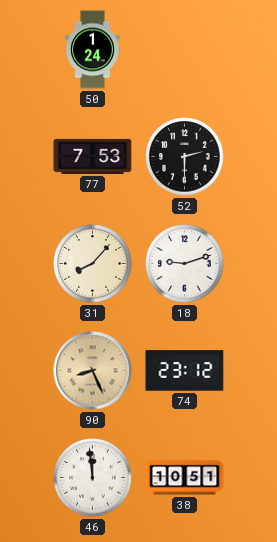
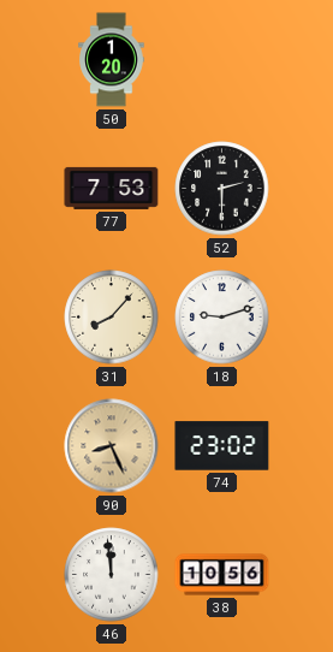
50: 1:24 -> 1:20 (112, 60)
74: 23:12 -> 23:02 (222, 446)
38: 10:51 -> 10:56 (222, 575)
